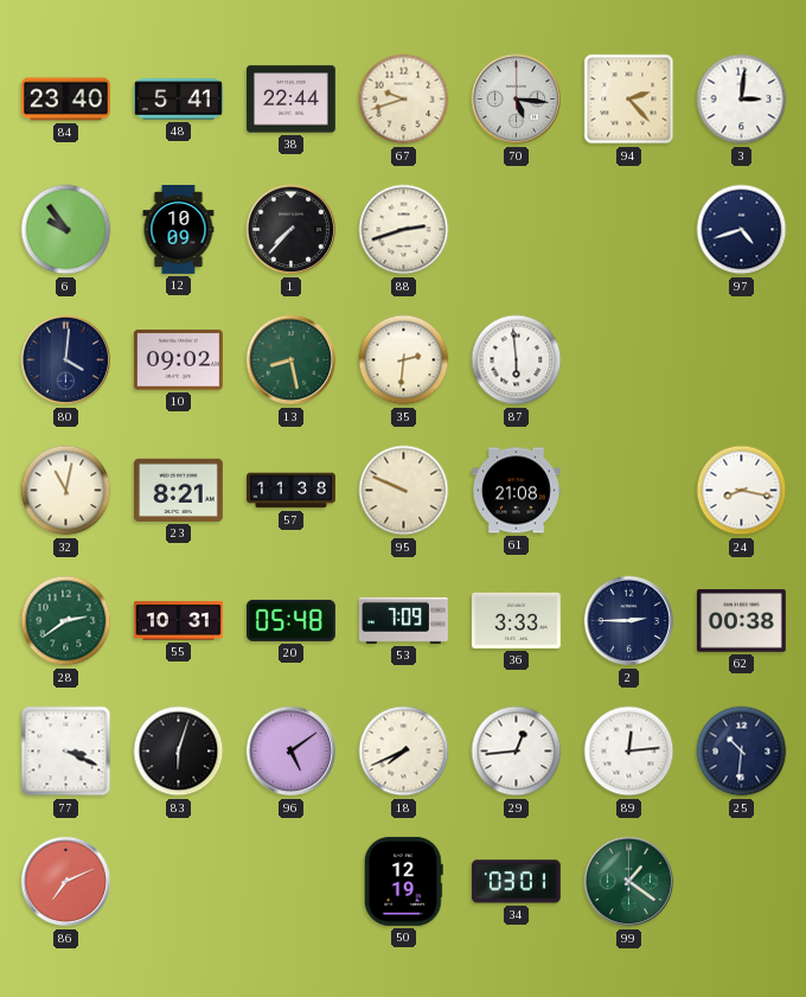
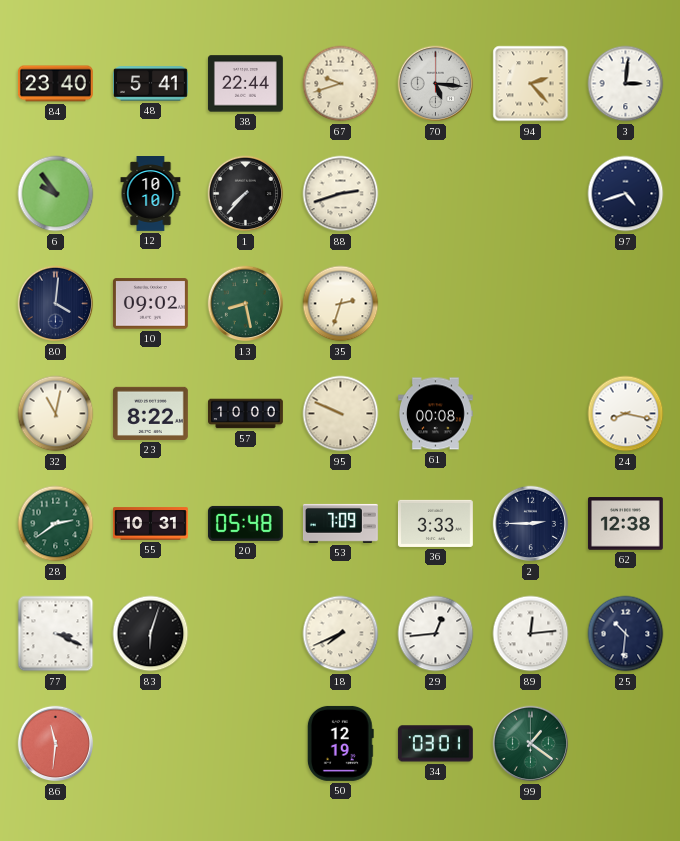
12: 10:09 -> 10:10 (151, 194)
35: 2:31 -> 2:33 (341, 304)
87: 5:59 -> none (517, 360)
23: 8:21 -> 8:22 (150, 413)
57: 11:38 -> 10:00 (246, 414)
61: 21:08 -> 00:08 (435, 414)
62: 00:38 -> 12:38 (625, 524)
96: 5:09 -> none (292, 752)
86: 7:11 -> 11:31 (56, 744)
